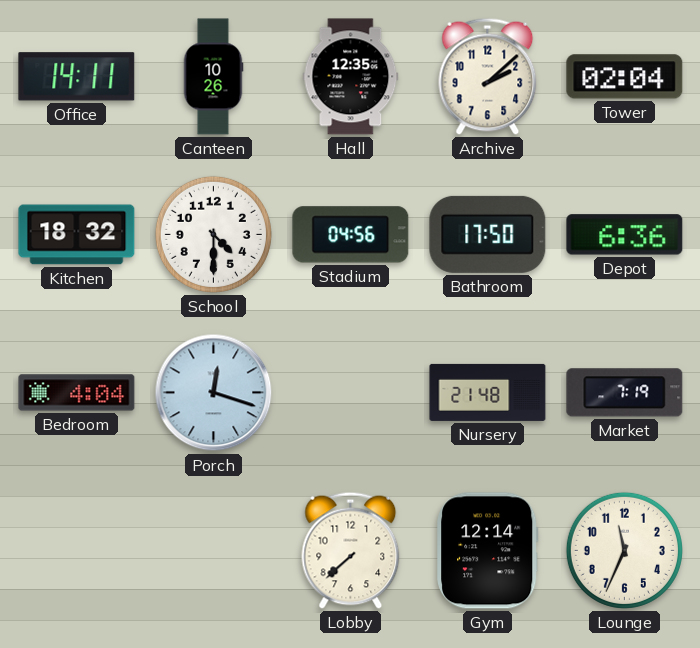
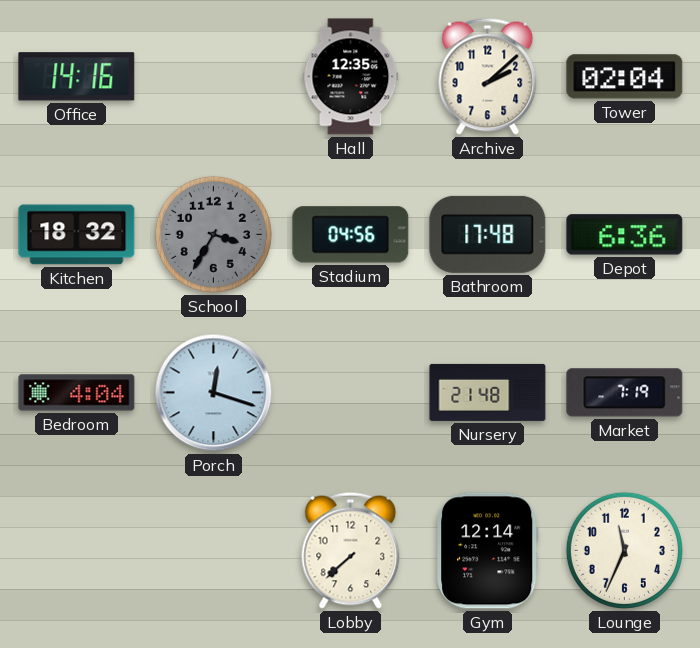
Office: 14:11 -> 14:16 (77, 77)
Canteen: 10:26 -> none (213, 77)
School: 4:30 -> 3:35 (213, 234)
School dial: white -> grey (213, 234)
Bathroom: 17:50 -> 17:48 (488, 234)
